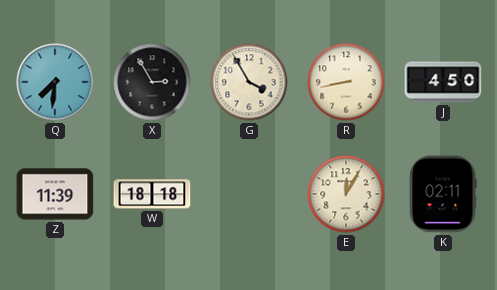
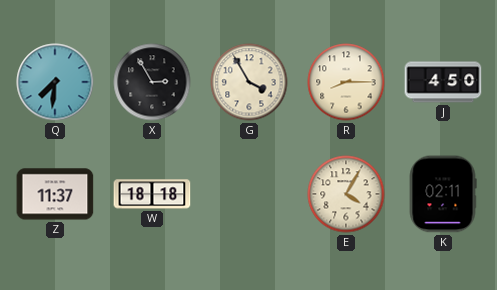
R: 8:43 -> 8:15 (346, 82)
Z: 11:39 -> 11:37 (55, 194)
E: 12:05 -> 4:05 (346, 194)
